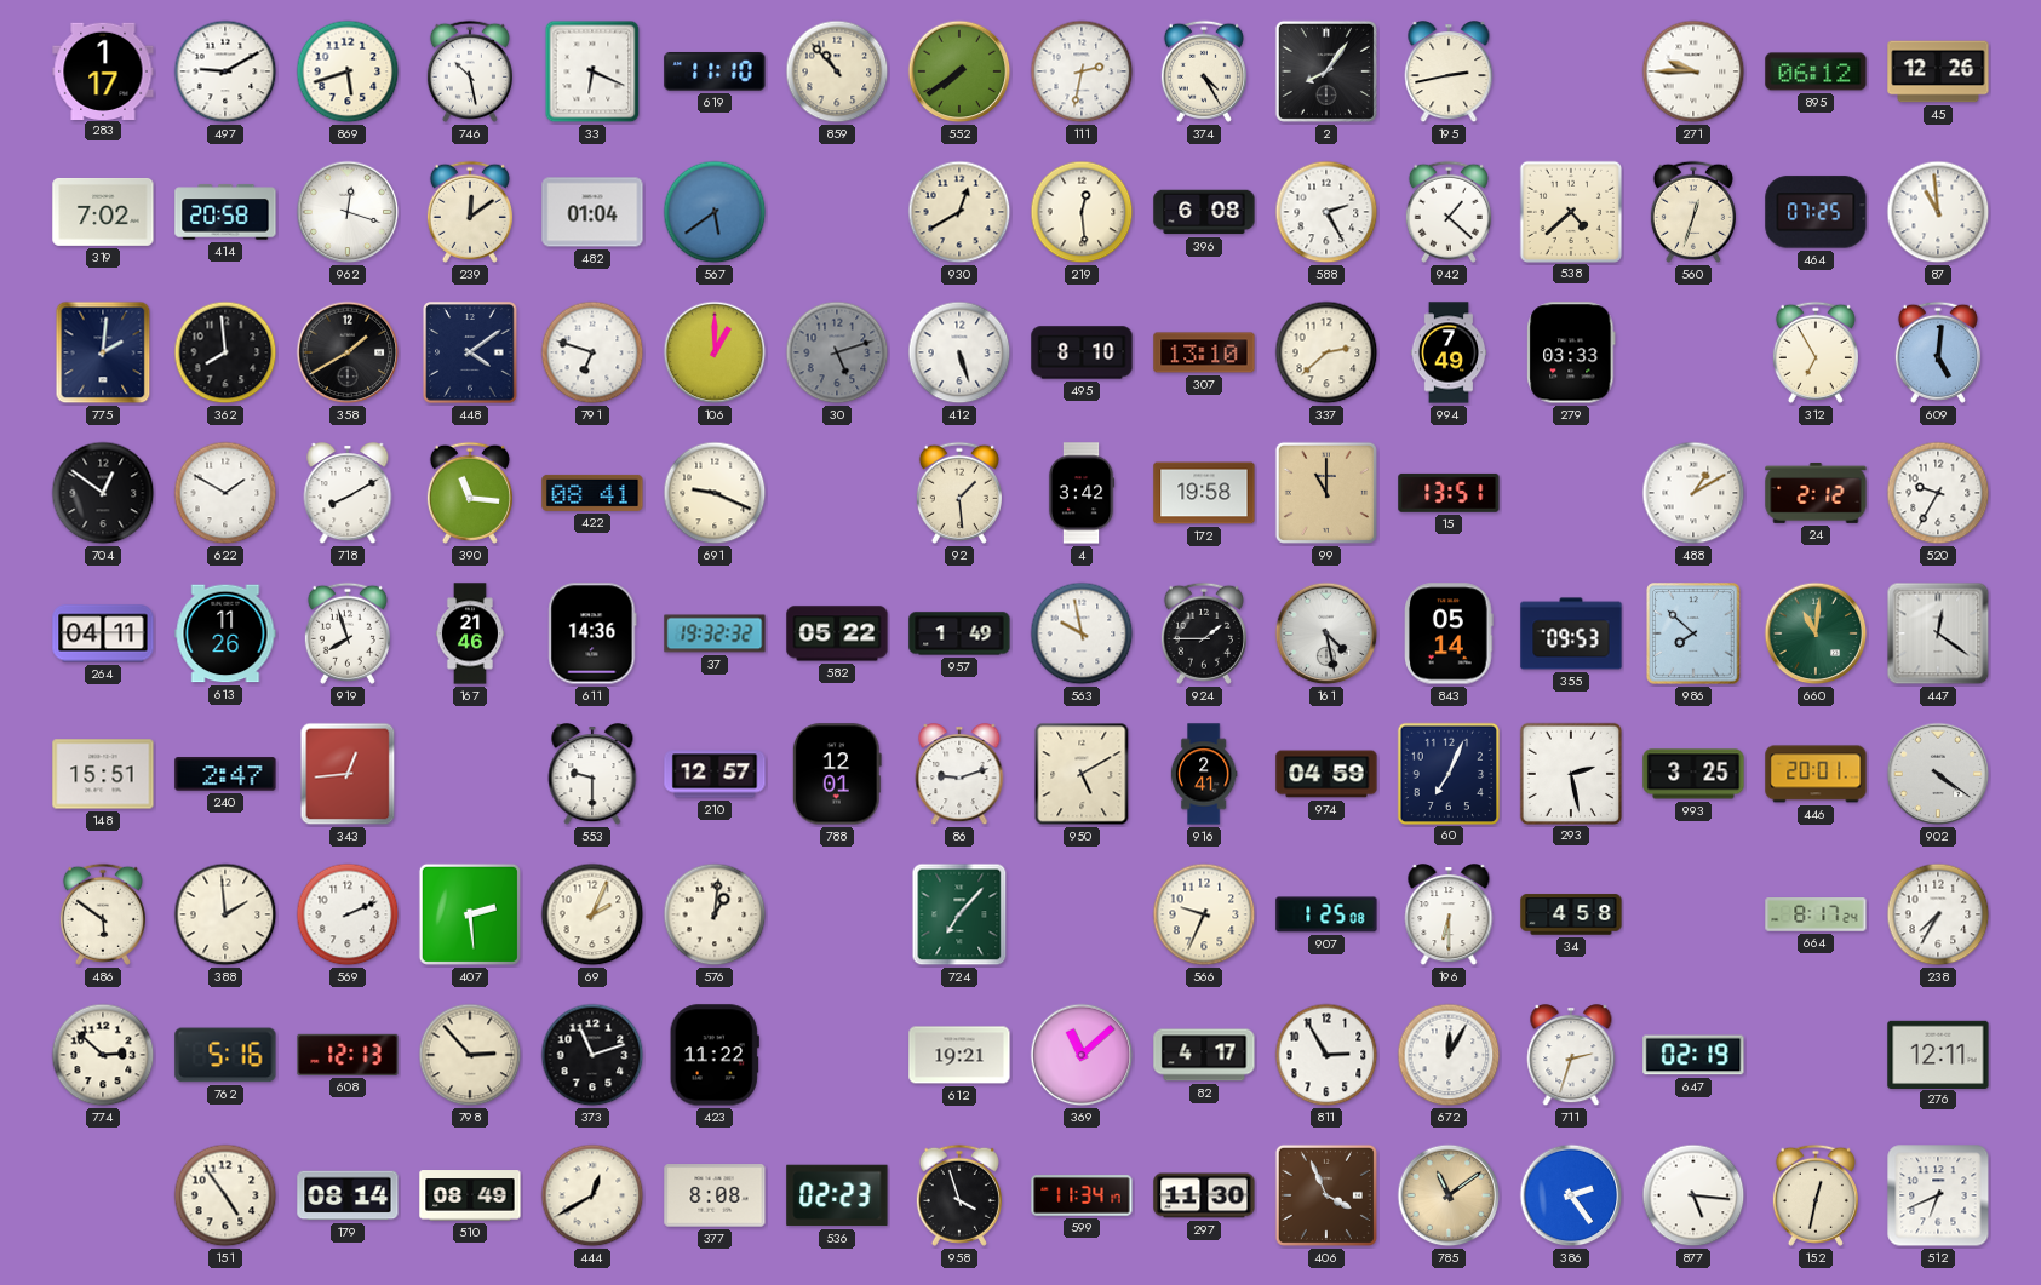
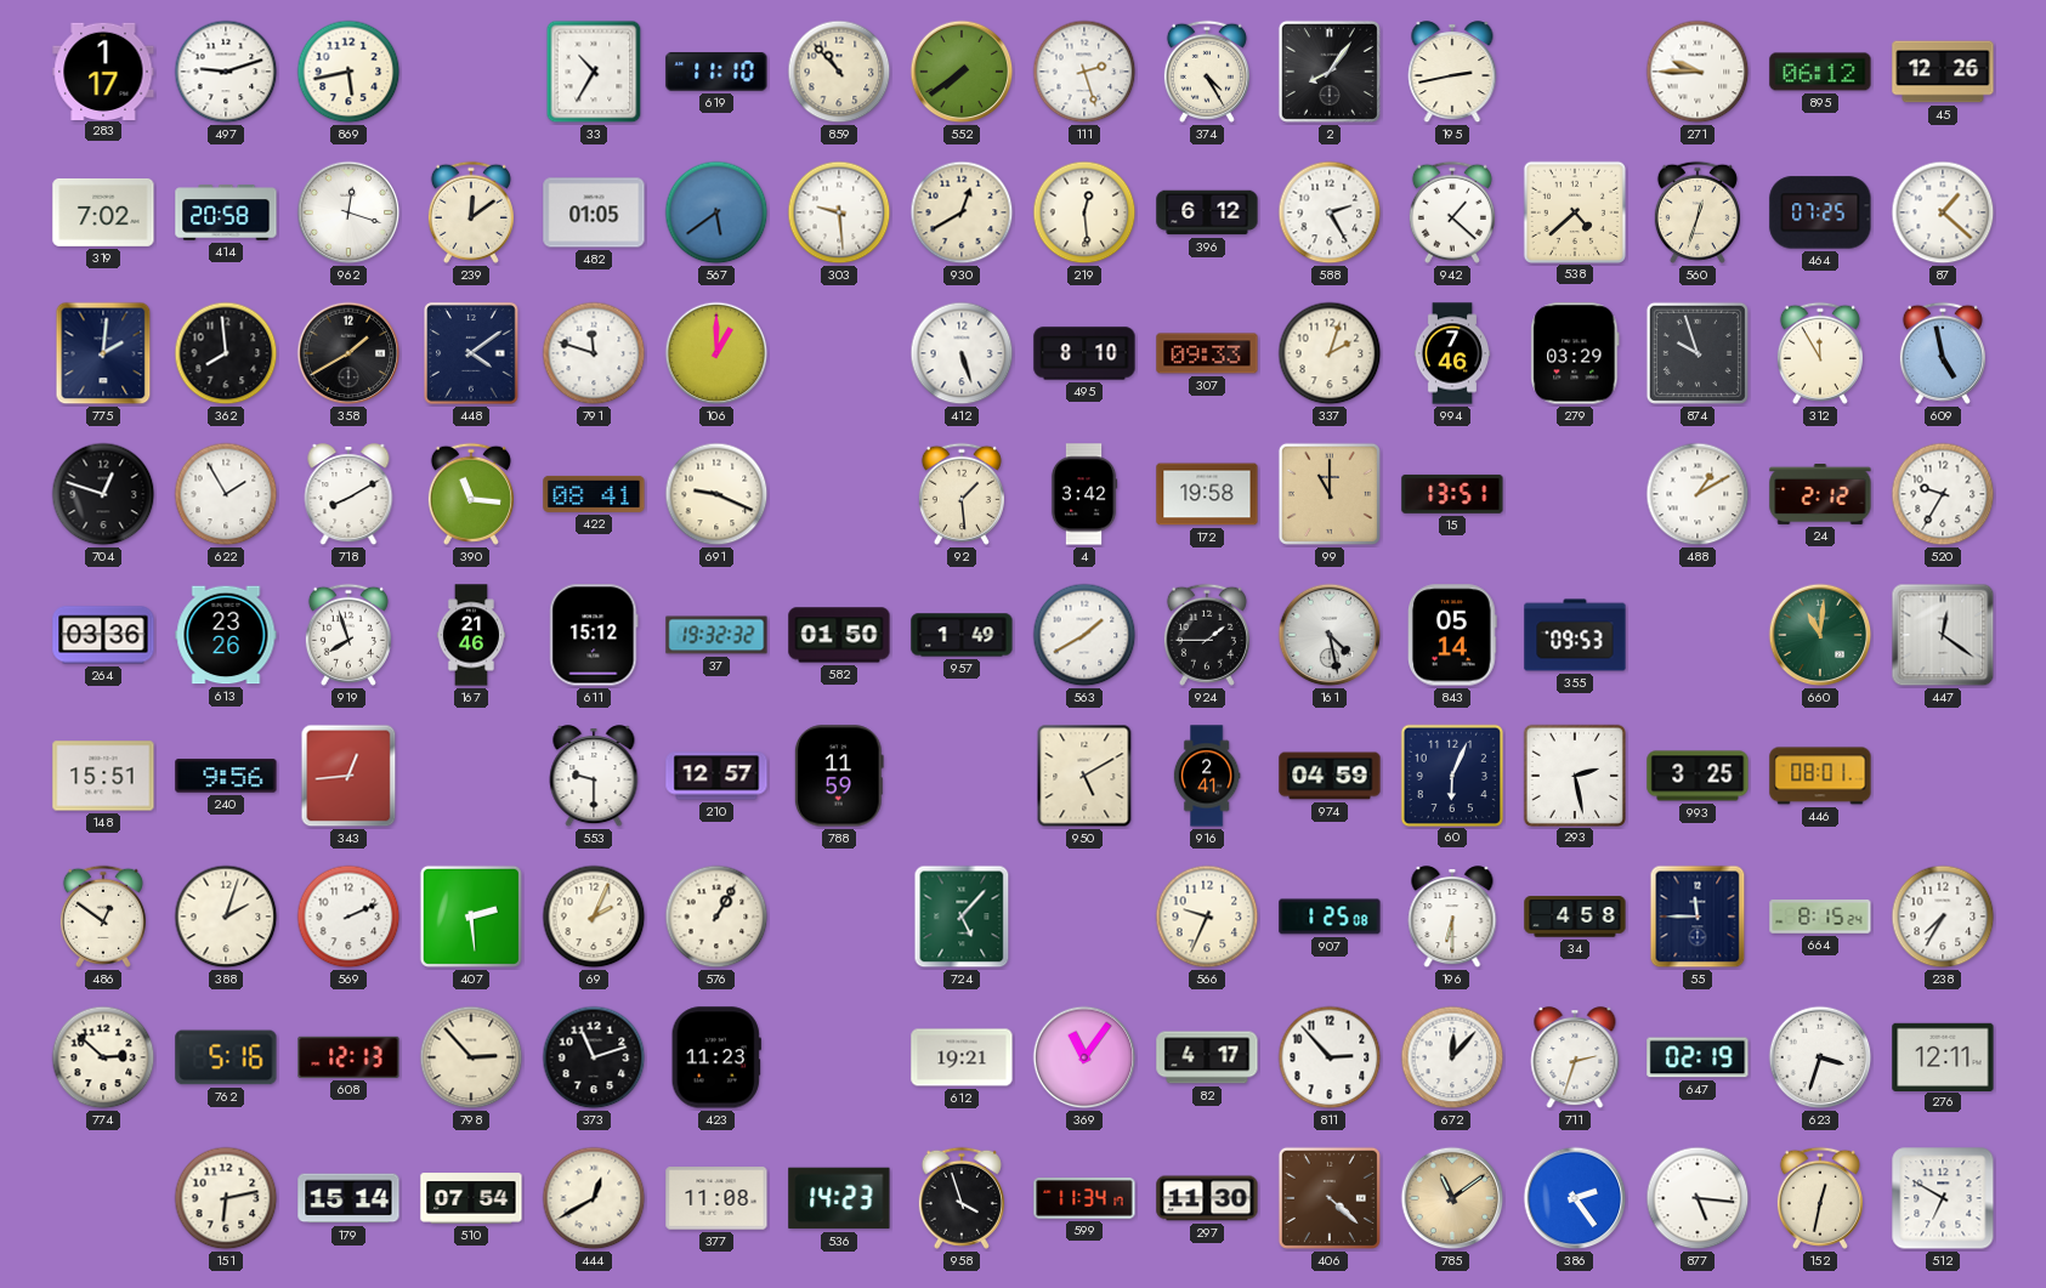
497: 9:10 -> 9:12 (226, 72)
869: 5:42 -> 5:43 (348, 72)
746: 10:28 -> none (470, 71)
33: 6:19 -> 10:35 (594, 72)
111: 2:32 -> 2:27 (1084, 72)
482: 01:04 -> 01:05 (594, 212)
303: none -> 9:29 (839, 212)
396: 6:08 -> 6:12 (1207, 212)
87: 10:59 -> 1:22 (1943, 212)
791: 6:48 -> 11:48 (594, 353)
30: 5:12 -> none (837, 352)
307: 13:10 -> 09:33 (1207, 353)
337: 2:38 -> 2:03 (1330, 353)
994: 7:49 -> 7:46 (1452, 353)
279: 03:33 -> 03:29 (1575, 353)
874: none -> 9:57 (1698, 353)
312: 6:55 -> 11:55 (1820, 353)
609: 5:01 -> 4:58 (1943, 353)
704: 12:51 -> 12:48 (103, 494)
622: 1:50 -> 1:55 (226, 494)
264: 04:11 -> 03:36 (103, 635)
613: 11:26 -> 23:26 (226, 635)
611: 14:36 -> 15:12 (594, 635)
582: 05:22 -> 01:50 (839, 635)
563: 9:58 -> 1:40 (1084, 635)
986: 7:52 -> none (1693, 633)
240: 2:47 -> 9:56 (226, 776)
788: 12:01 -> 11:59 (839, 776)
86: 9:12 -> none (959, 775)
60: 7:04 -> 6:04 (1451, 774)
446: 20:01 -> 08:01 (1820, 776)
902: 4:21 -> none (1938, 774)
486: 5:51 -> 12:51 (103, 917)
388: 1:59 -> 2:03 (226, 917)
576: 1:01 -> 1:05 (716, 917)
724: 7:07 -> 5:07 (962, 917)
55: none -> 11:45 (1698, 917)
664: 8:17 -> 8:15 (1820, 918)
423: 11:22 -> 11:23 (716, 1057)
369: 11:08 -> 11:06 (1084, 1057)
811: 2:55 -> 2:53 (1330, 1057)
672: 12:05 -> 12:07 (1452, 1057)
623: none -> 3:33 (1820, 1057)
151: 4:54 -> 6:13 (226, 1198)
179: 08:14 -> 15:14 (348, 1198)
510: 08:49 -> 07:54 (471, 1198)
377: 8:08 -> 11:08 (716, 1198)
536: 02:23 -> 14:23 (839, 1198)
406: 3:56 -> 4:22 (1330, 1198)
512: 6:41 -> 6:50 (1943, 1198)
